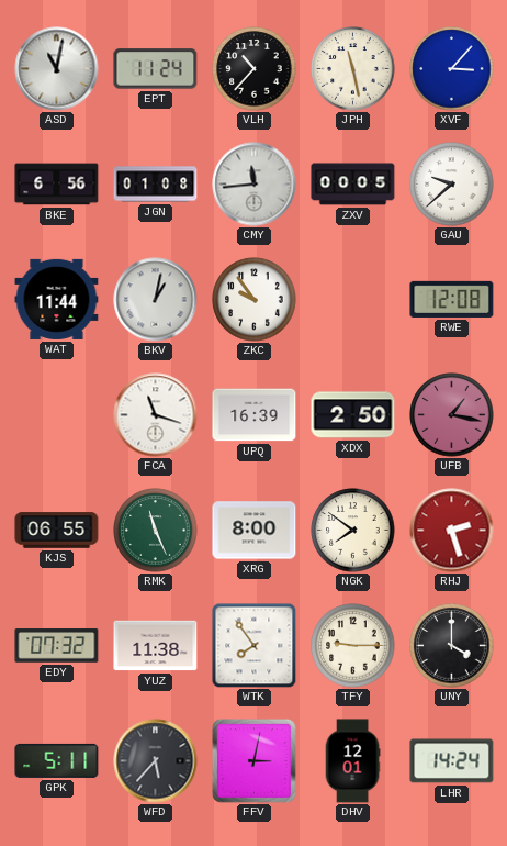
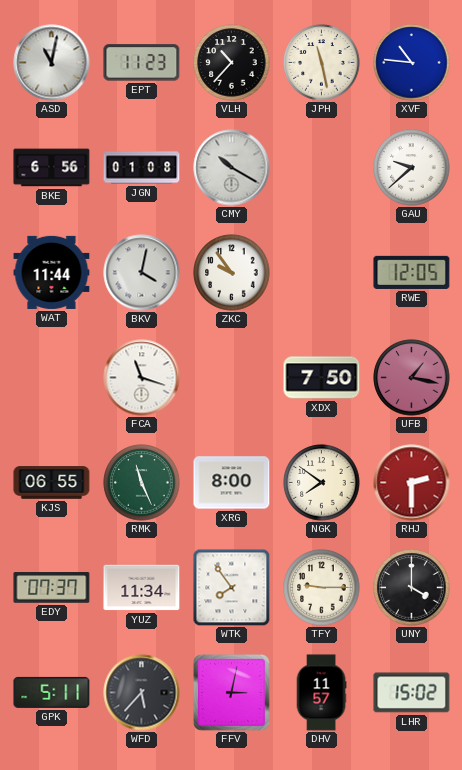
EPT: 11:24 -> 11:23 (142, 63)
XVF: 3:07 -> 10:46 (412, 63)
CMY: 11:44 -> 10:20 (232, 168)
ZXV: 00:05 -> none (353, 185)
BKV: 1:02 -> 4:02 (142, 273)
RWE: 12:08 -> 12:05 (412, 272)
UPQ: 16:39 -> none (255, 415)
XDX: 2:50 -> 7:50 (322, 378)
RHJ: 2:27 -> 2:30 (412, 483)
EDY: 07:32 -> 07:37 (52, 588)
YUZ: 11:38 -> 11:34 (142, 588)
DHV: 12:01 -> 11:57 (321, 693)
LHR: 14:24 -> 15:02 (412, 693)
